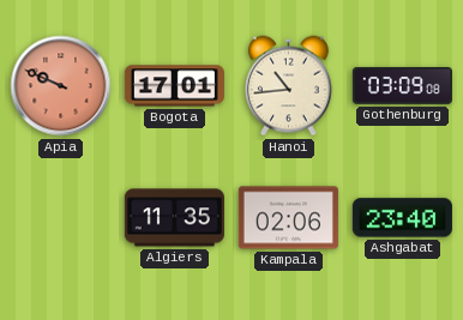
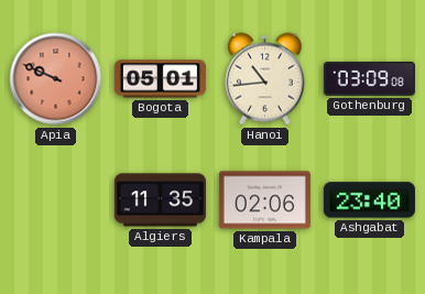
Bogota: 17:01 -> 05:01 (160, 79)
